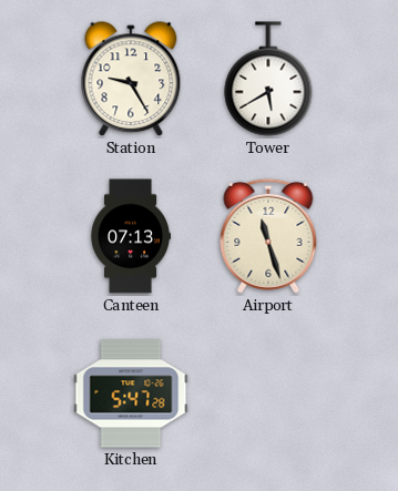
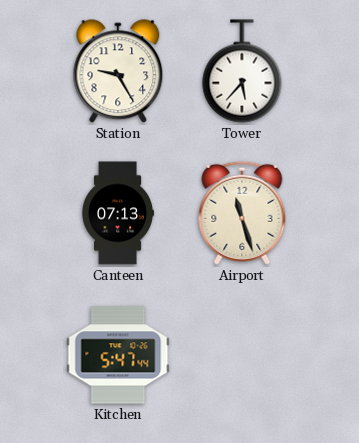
Tower: 5:40 -> 5:37 (242, 71)
Kitchen: 5:47:28 -> 5:47:44 (118, 355)
